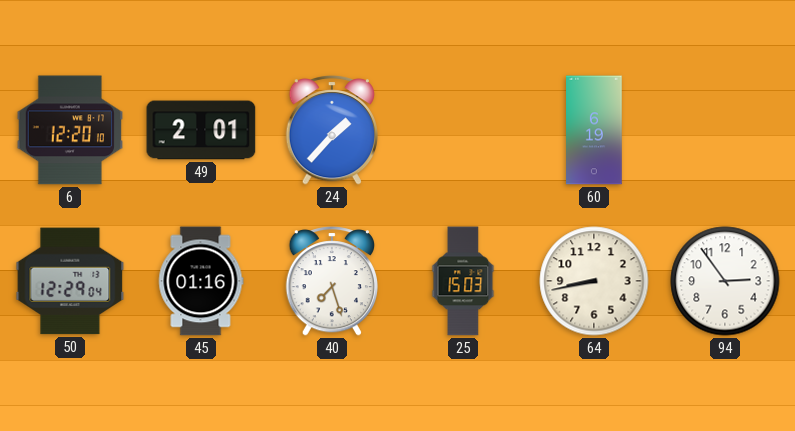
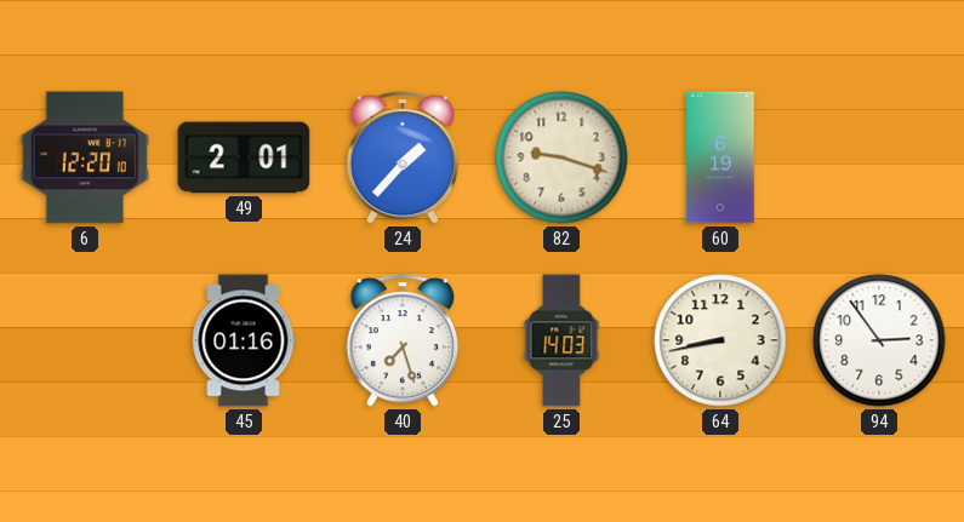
82: none -> 9:18 (561, 157)
50: 12:29 -> none (70, 281)
25: 15:03 -> 14:03 (561, 340)
